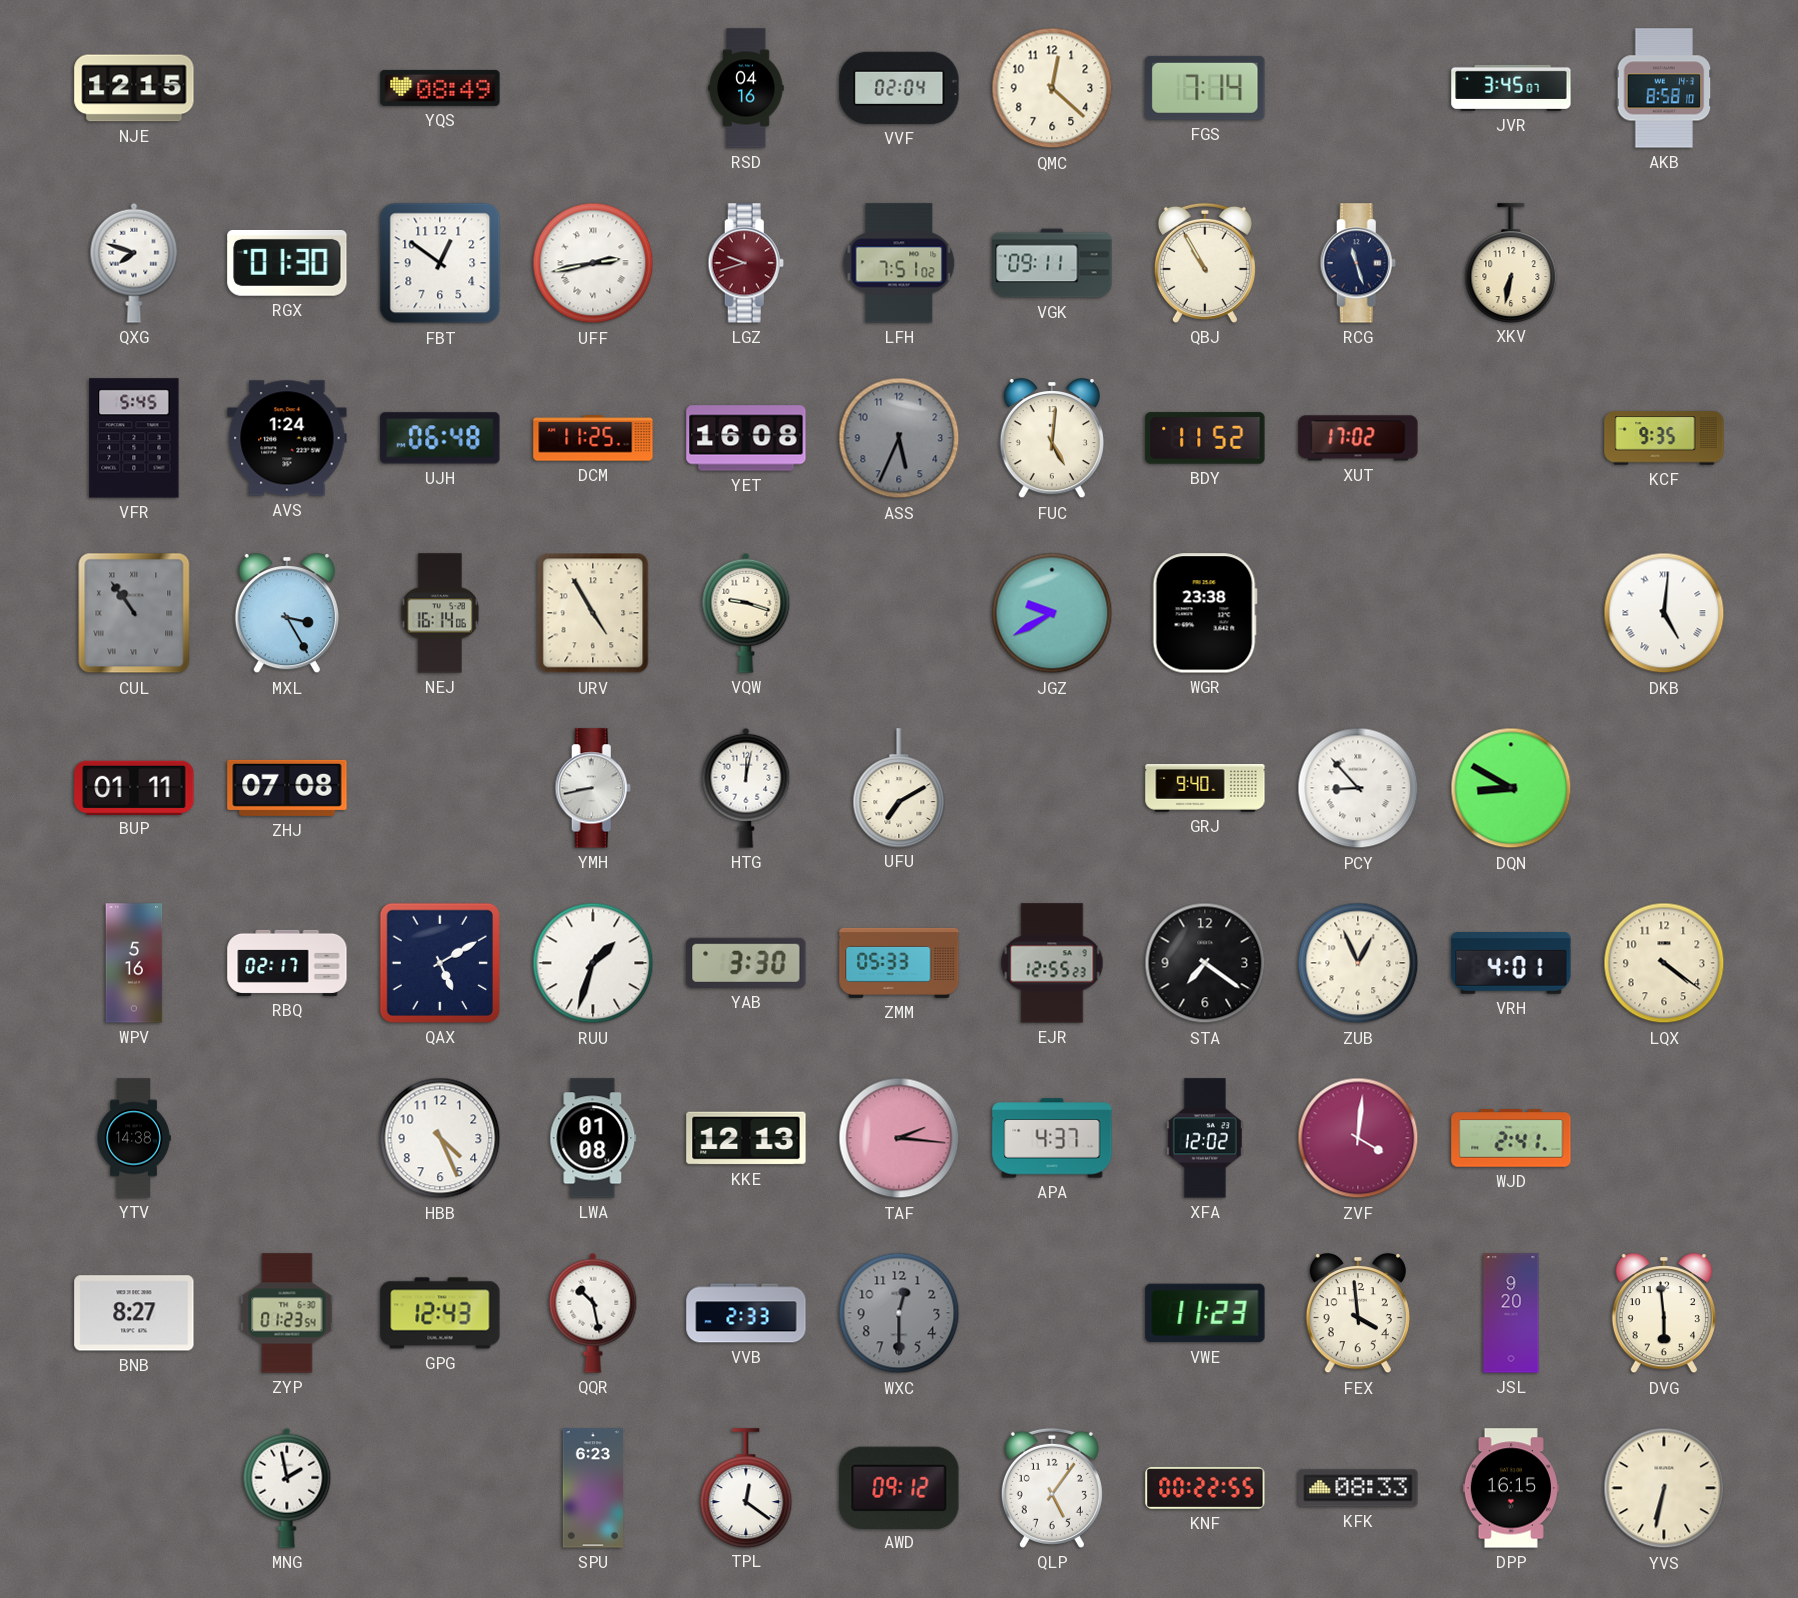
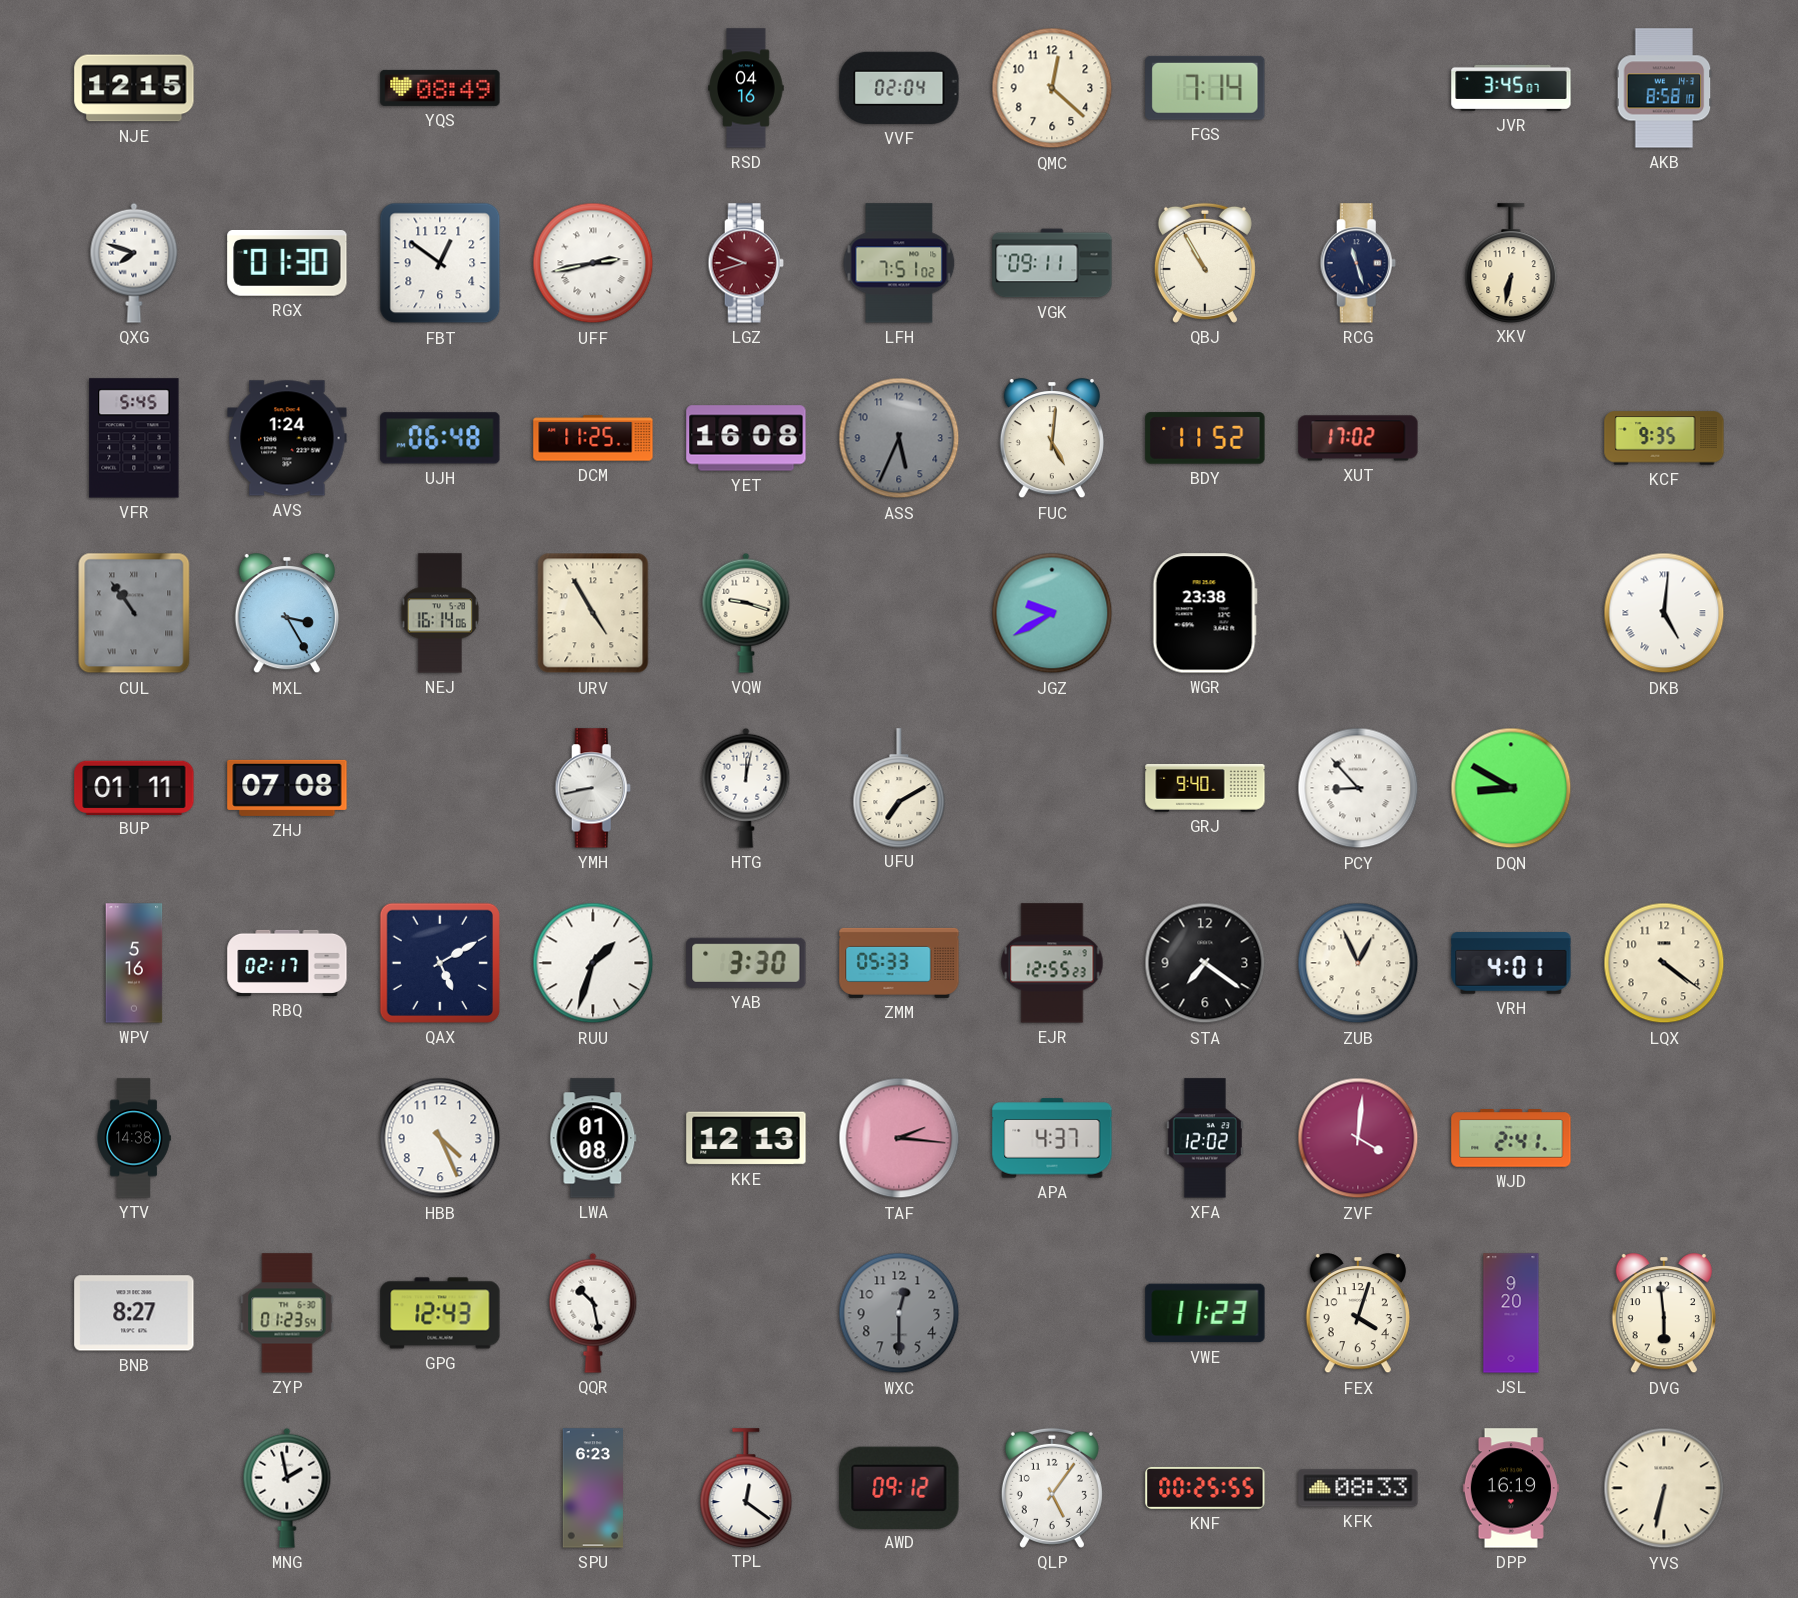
VVB: 2:33 -> none (746, 1313)
FEX: 3:59 -> 4:03 (1358, 1314)
KNF: 00:22 -> 00:25 (1205, 1488)
DPP: 16:15 -> 16:19 (1511, 1488)
